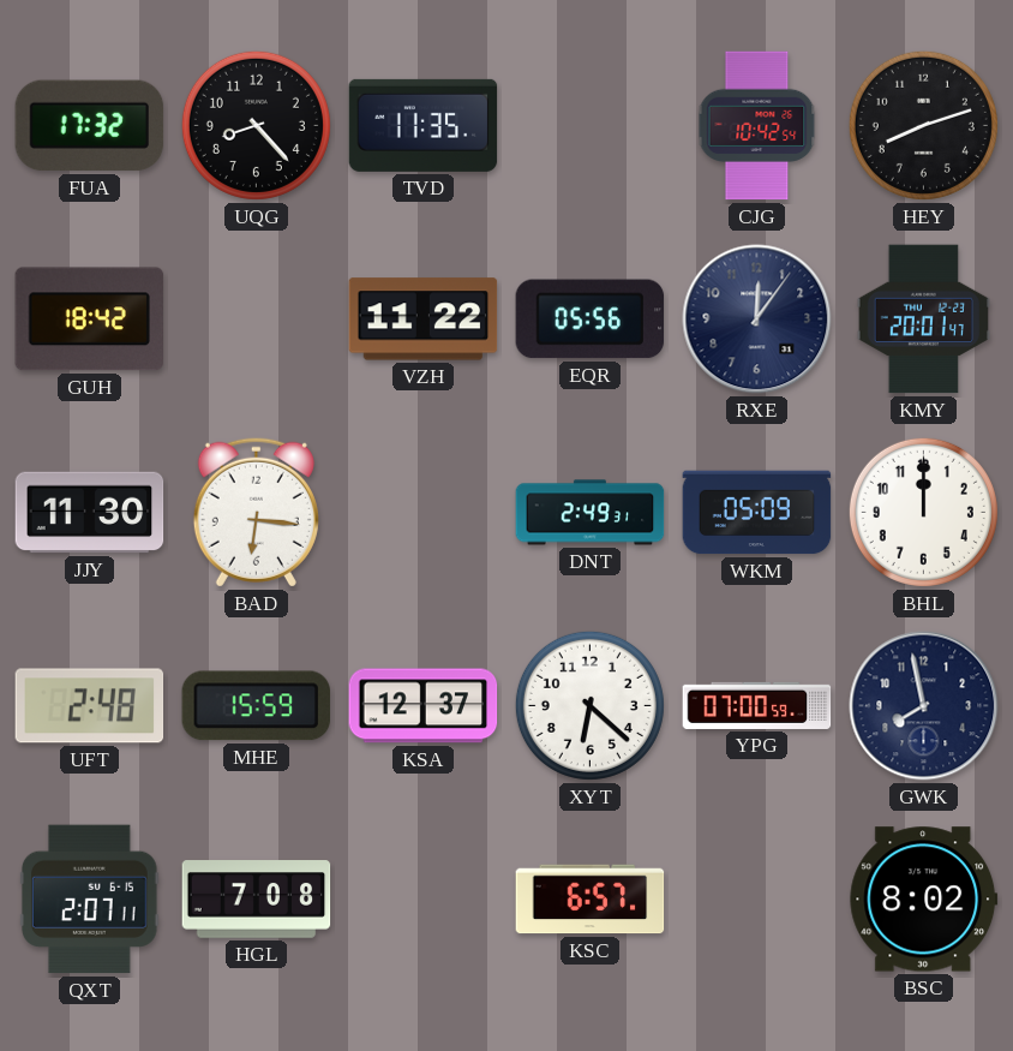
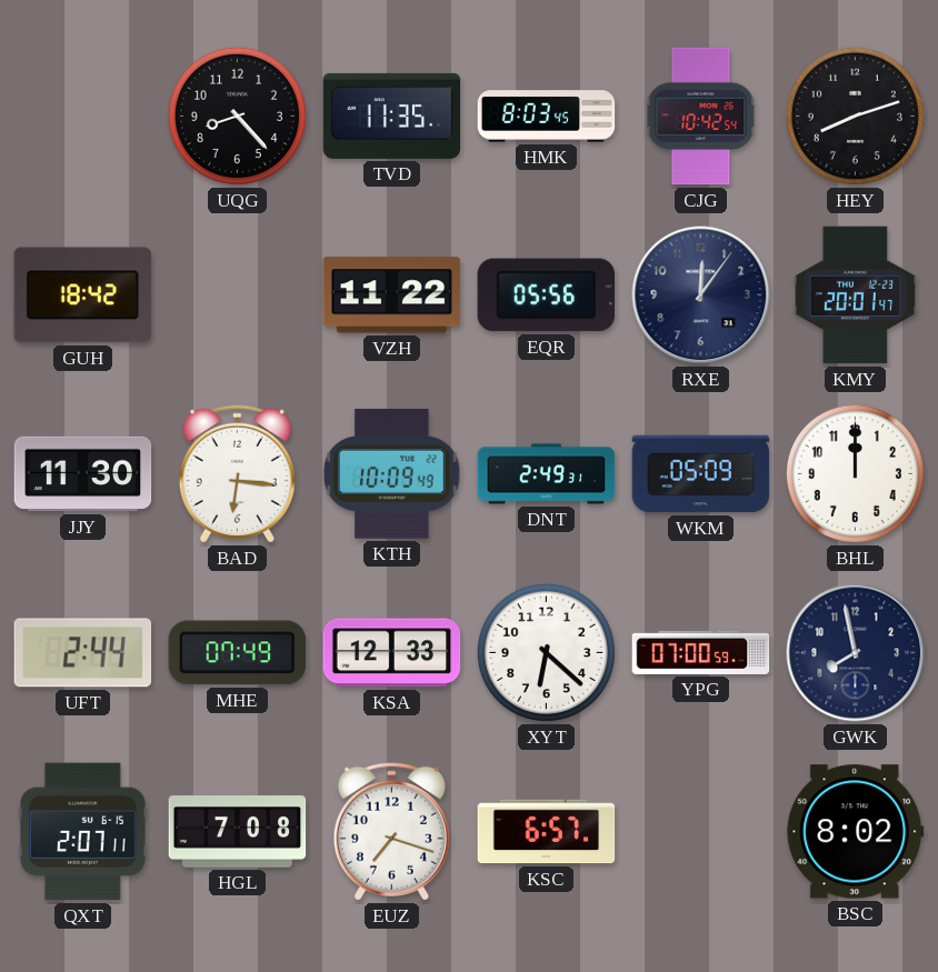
FUA: 17:32 -> none (90, 126)
HMK: none -> 8:03 (547, 117)
KTH: none -> 10:09 (392, 474)
UFT: 2:48 -> 2:44 (83, 653)
MHE: 15:59 -> 07:49 (237, 653)
KSA: 12:37 -> 12:33 (392, 653)
EUZ: none -> 7:18 (391, 831)
